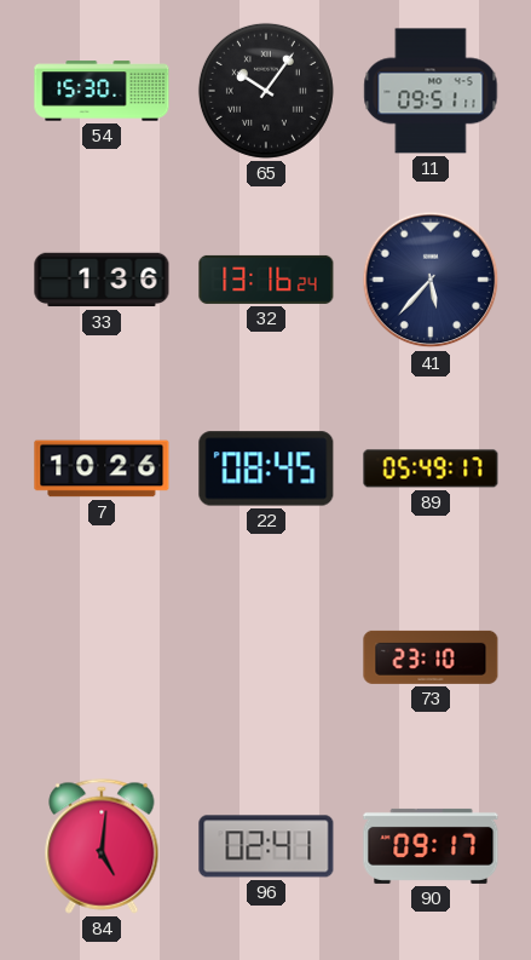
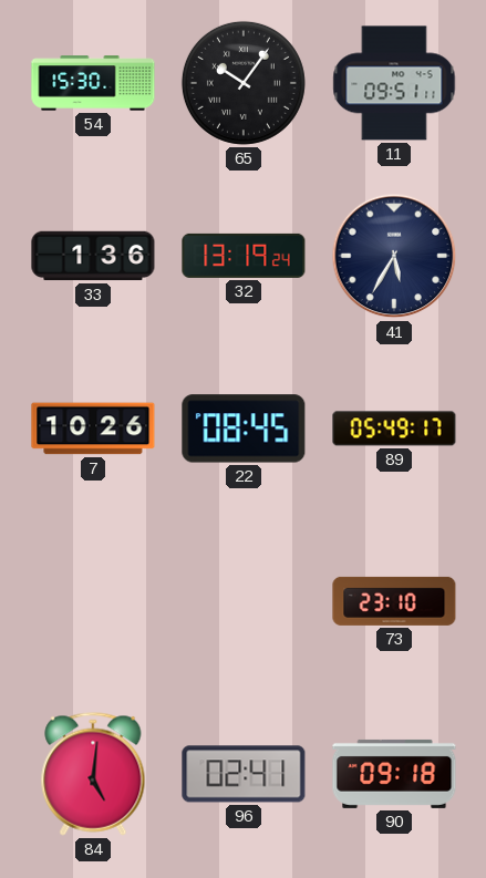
32: 13:16 -> 13:19 (244, 256)
41: 5:37 -> 5:35 (394, 256)
90: 09:17 -> 09:18 (394, 774)
